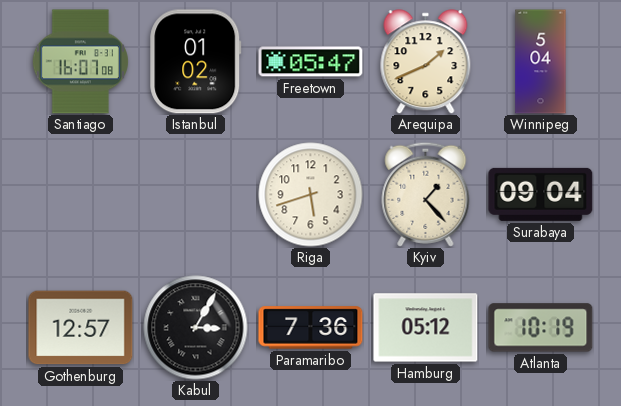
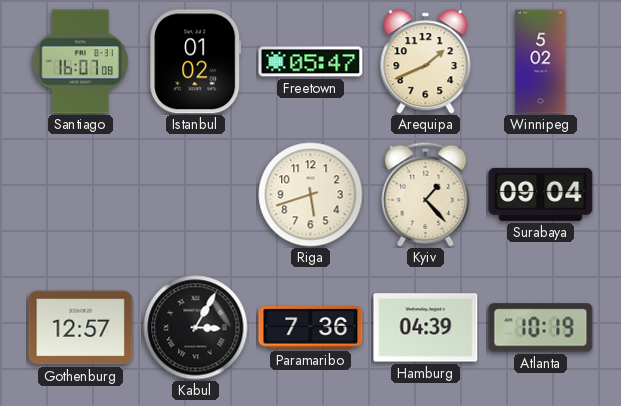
Winnipeg: 5:04 -> 5:02 (541, 62)
Hamburg: 05:12 -> 04:39 (426, 328)
